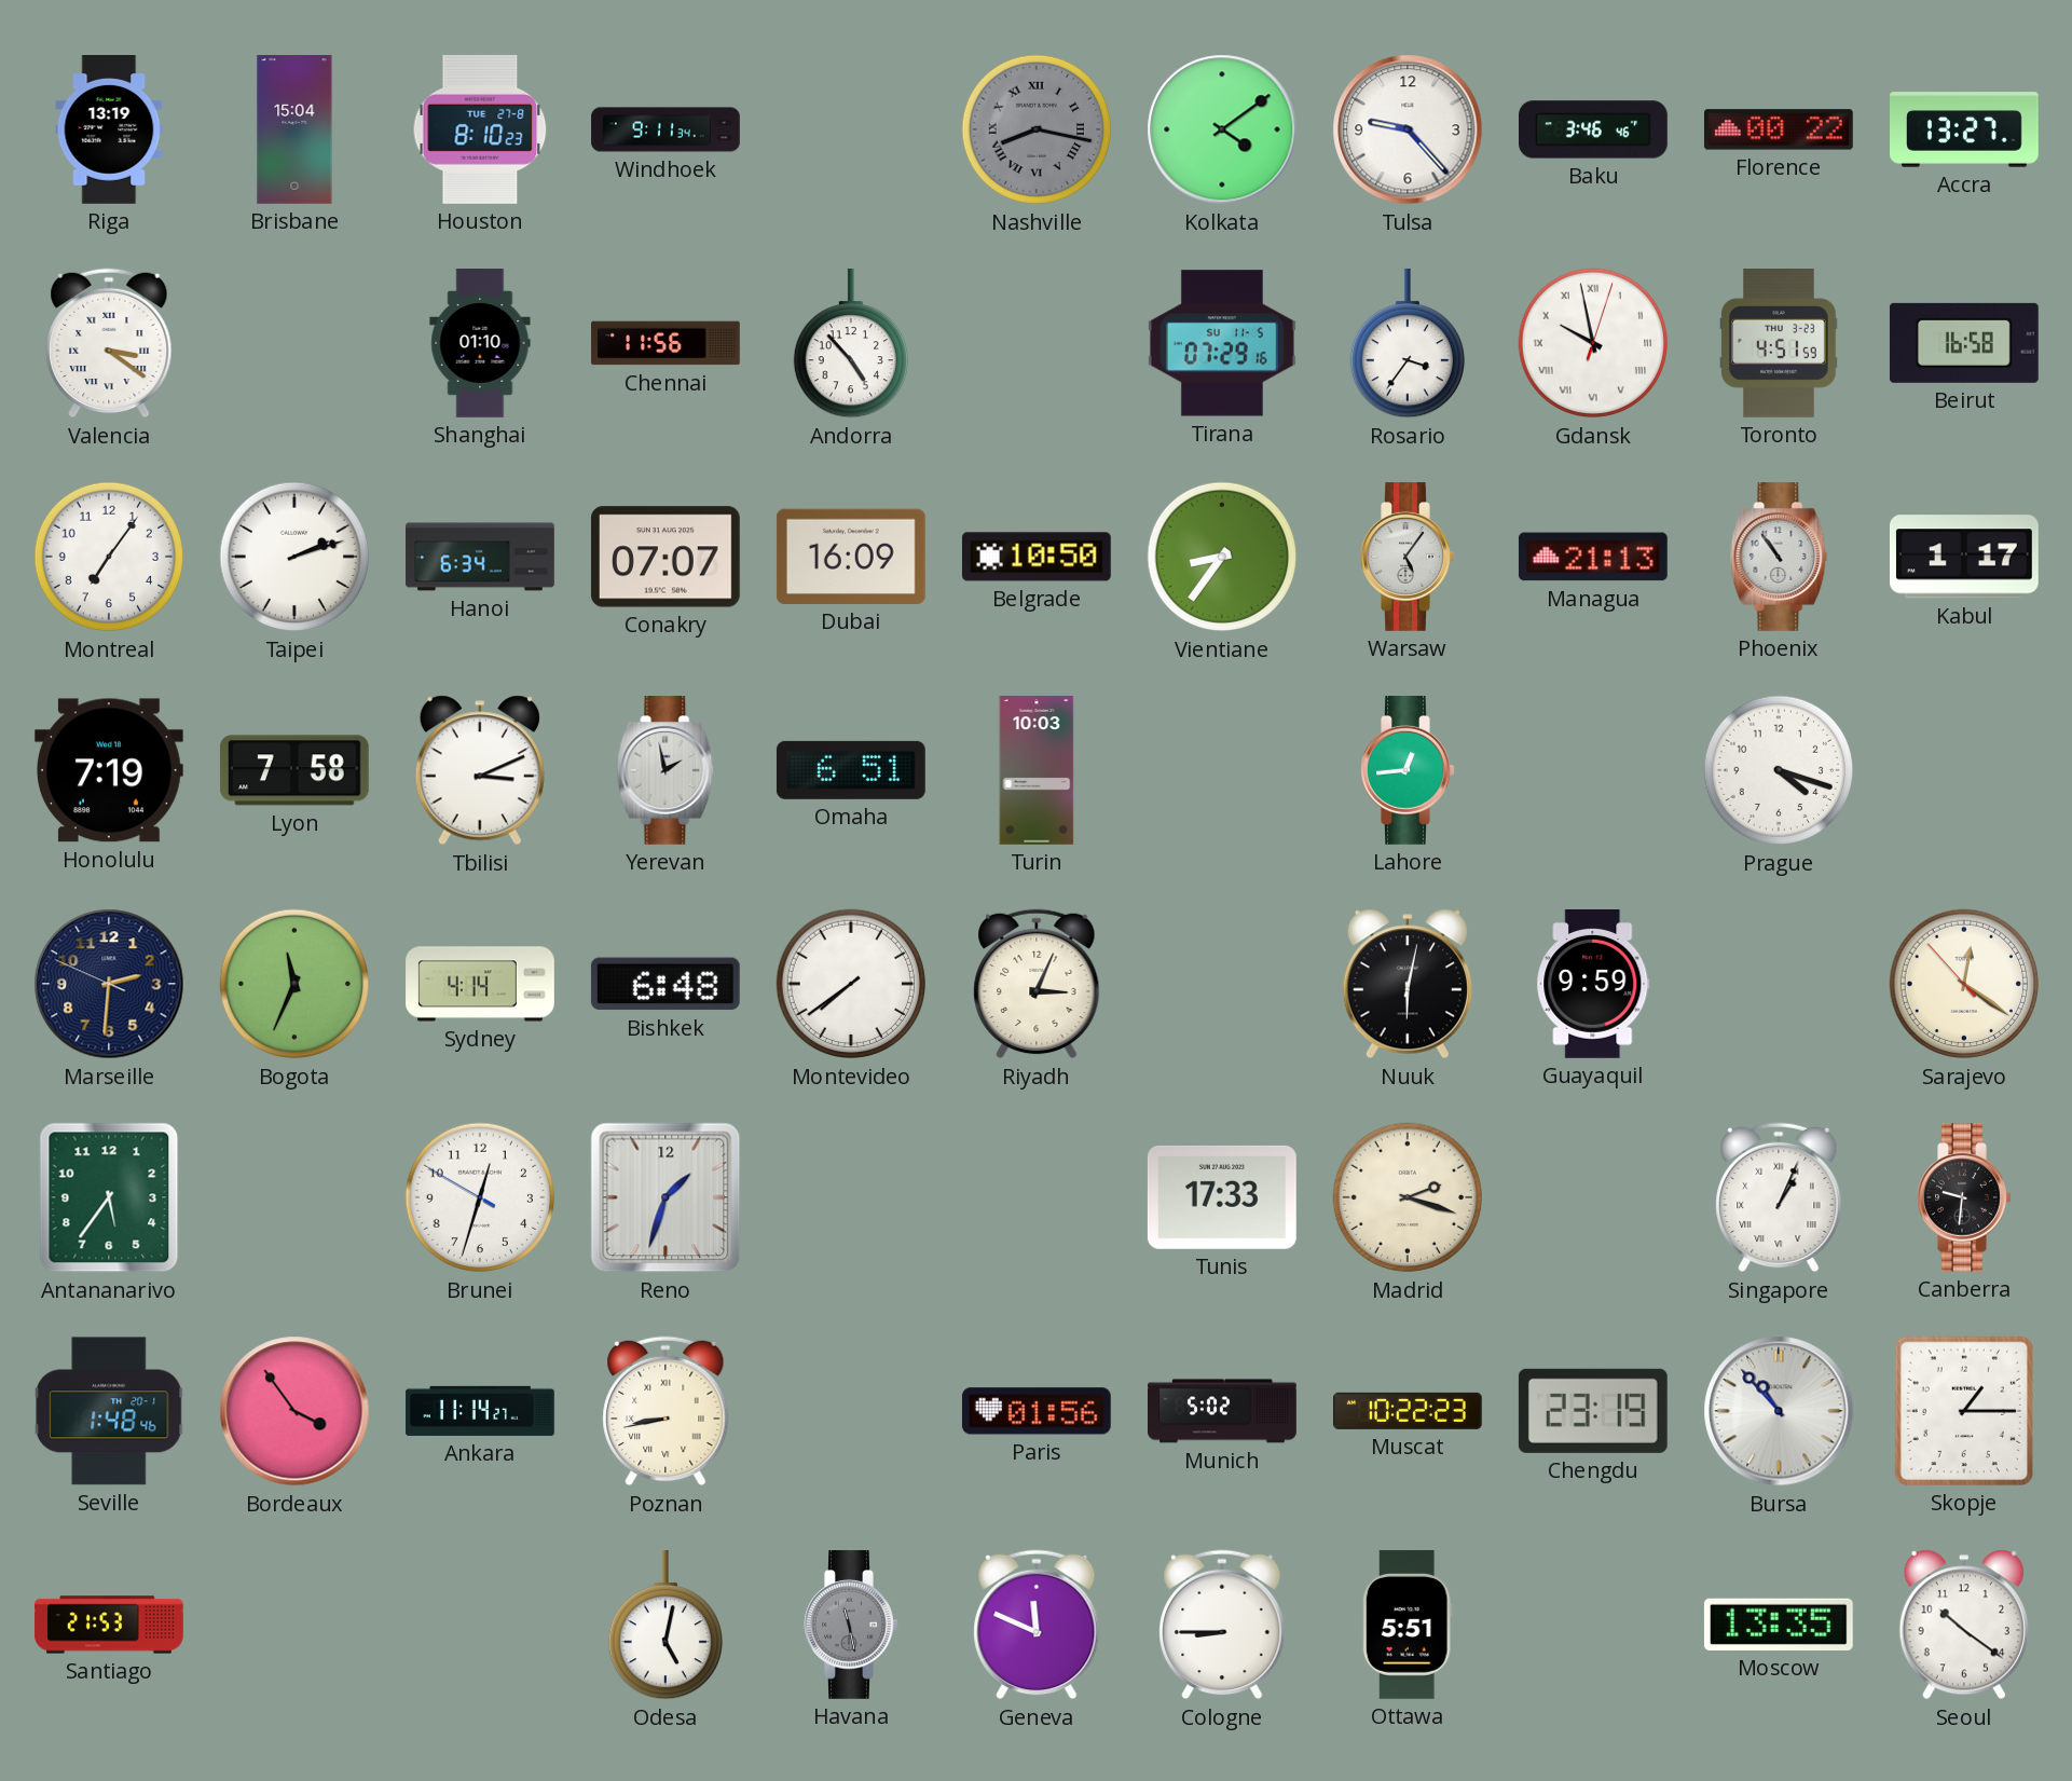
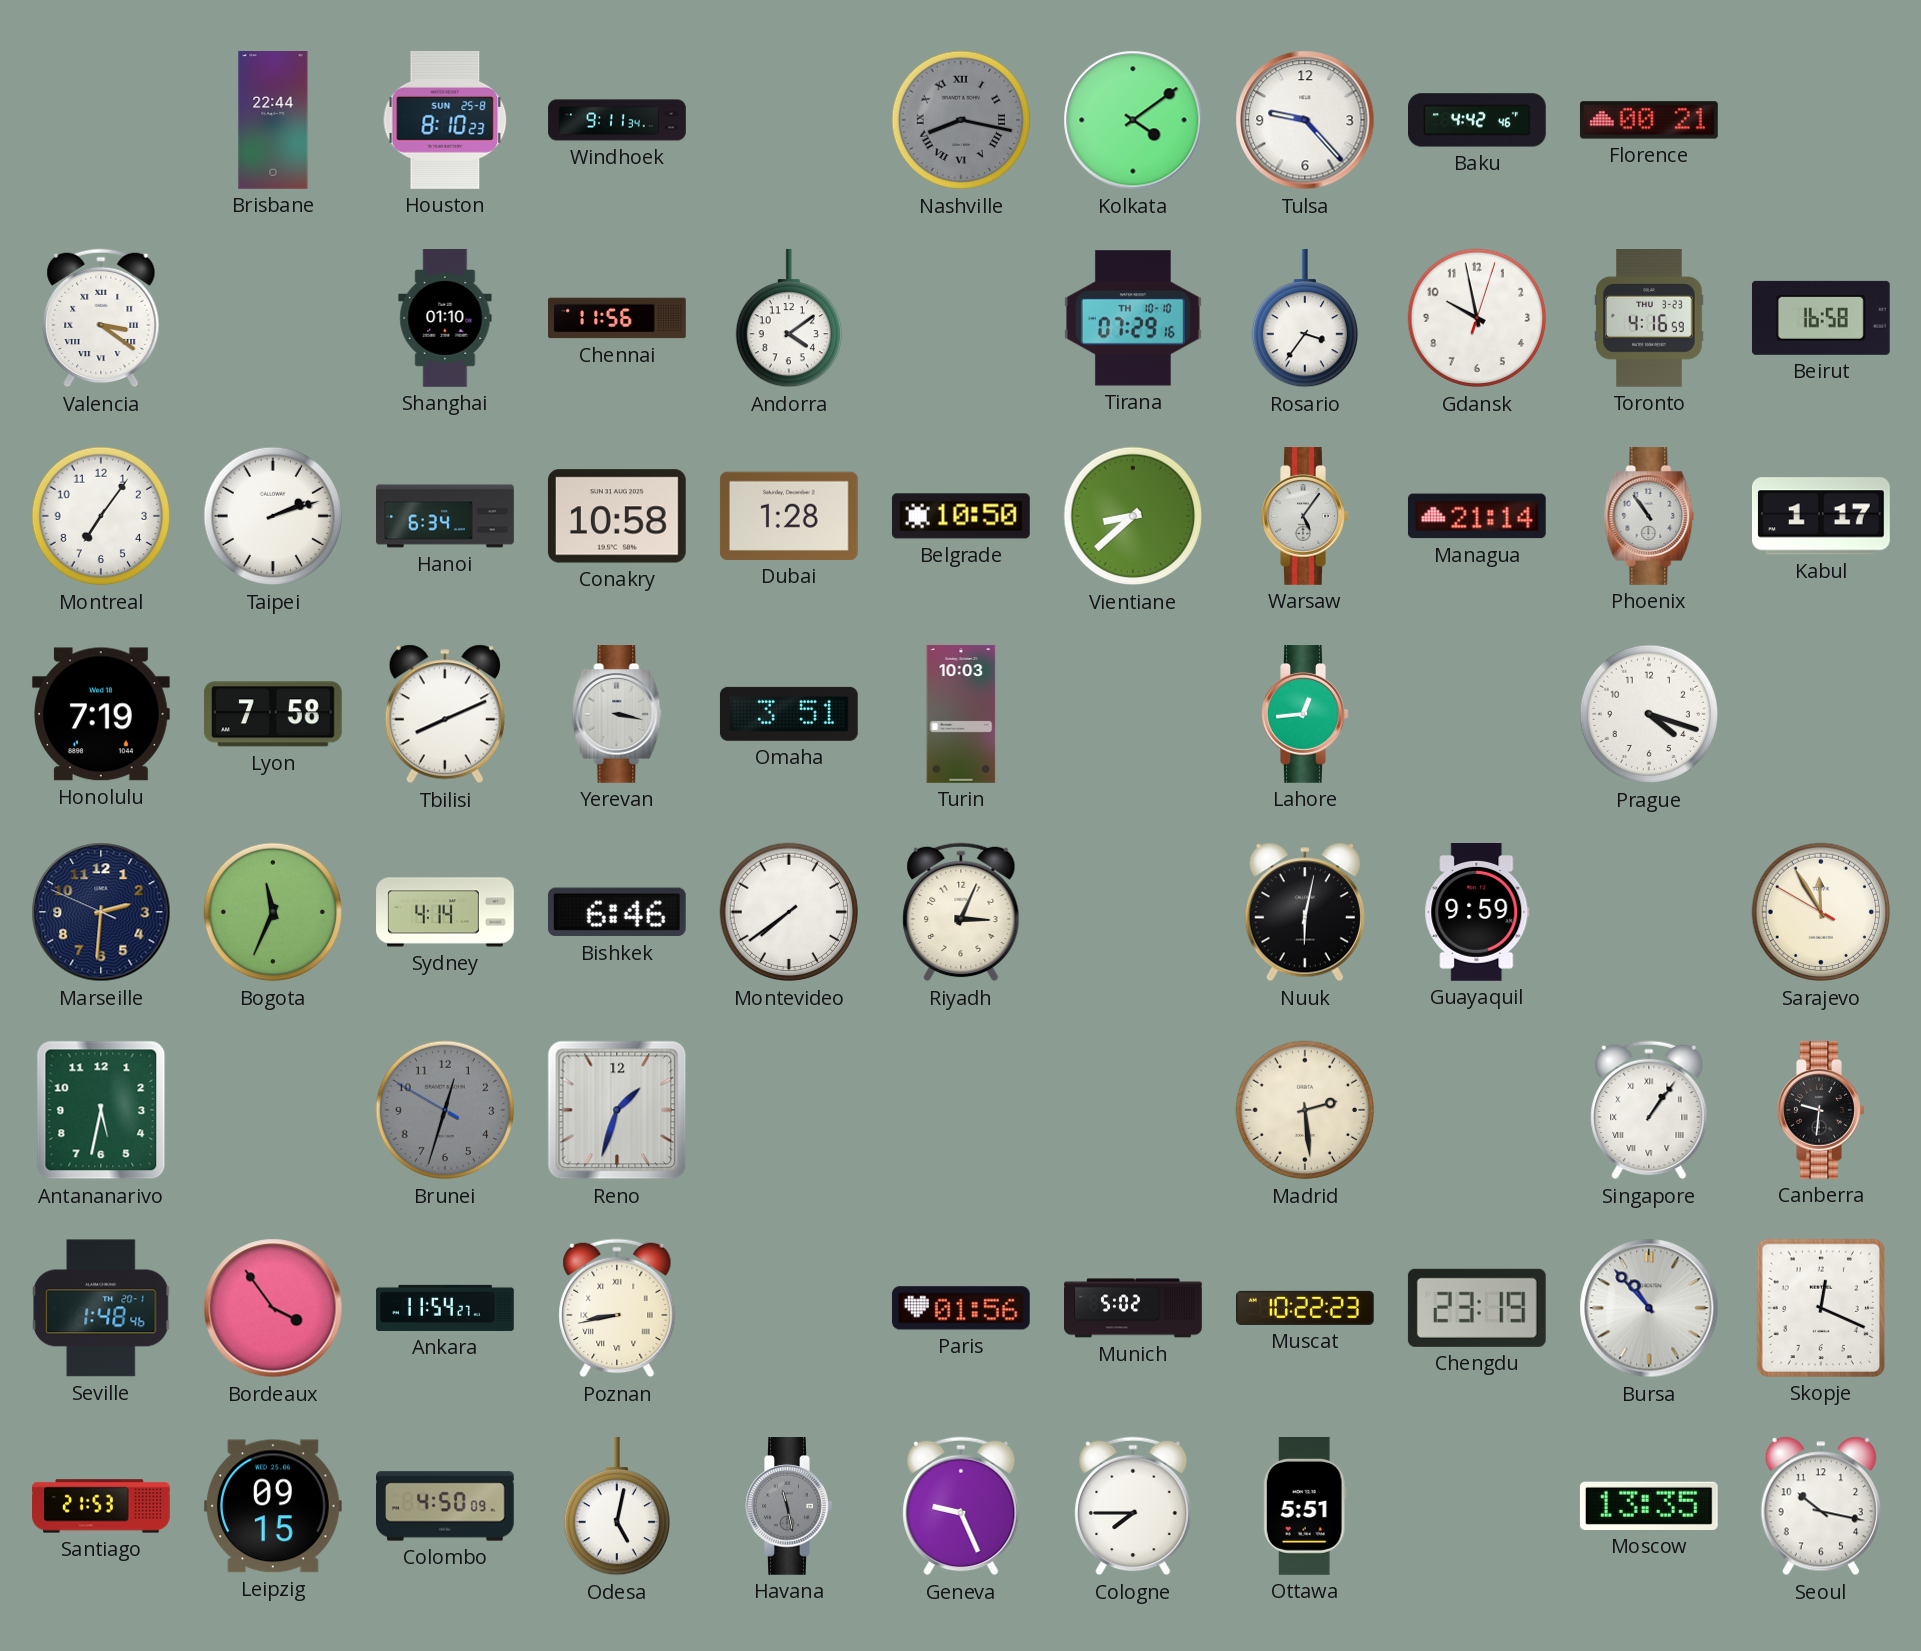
Riga: 13:19 -> none (109, 131)
Brisbane: 15:04 -> 22:44 (273, 121)
Houston date: TUE 27-8 -> SUN 25-8 (445, 120)
Baku: 3:46 -> 4:42 (1478, 120)
Florence: 00:22 -> 00:21 (1649, 120)
Accra: 13:27 -> none (1965, 129)
Andorra: 4:53 -> 4:09 (789, 318)
Tirana date: SU 11-5 -> TH 10-10 (1133, 318)
Gdansk numerals: Roman -> Arabic (1477, 318)
Toronto: 4:51 -> 4:16 (1649, 319)
Conakry: 07:07 -> 10:58 (617, 516)
Dubai: 16:09 -> 1:28 (789, 516)
Vientiane: 8:36 -> 8:38 (1133, 516)
Managua: 21:13 -> 21:14 (1477, 516)
Tbilisi: 3:11 -> 8:11 (445, 714)
Yerevan: 1:58 -> 3:17 (617, 715)
Omaha: 6:51 -> 3:51 (789, 714)
Bishkek: 6:48 -> 6:46 (617, 912)
Sarajevo: 12:20 -> 11:54 (1821, 912)
Antananarivo: 5:36 -> 5:32 (101, 1110)
Brunei dial: white -> grey (445, 1110)
Tunis: 17:33 -> none (1222, 1197)
Madrid: 2:18 -> 2:29 (1305, 1110)
Singapore: 1:04 -> 1:06 (1649, 1110)
Ankara: 11:14 -> 11:54 (445, 1308)
Skopje: 1:15 -> 12:19 (1821, 1308)
Leipzig: none -> 09:15 (273, 1506)
Colombo: none -> 4:50 (446, 1506)
Geneva: 11:49 -> 9:26 (961, 1506)
Cologne: 8:45 -> 7:45 (1133, 1506)
Seoul: 10:21 -> 10:17 (1821, 1506)
